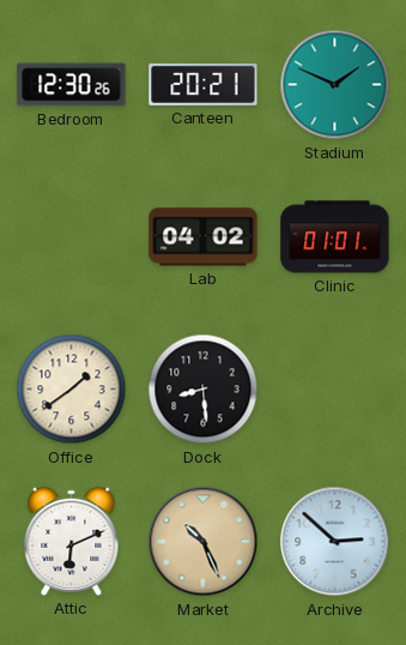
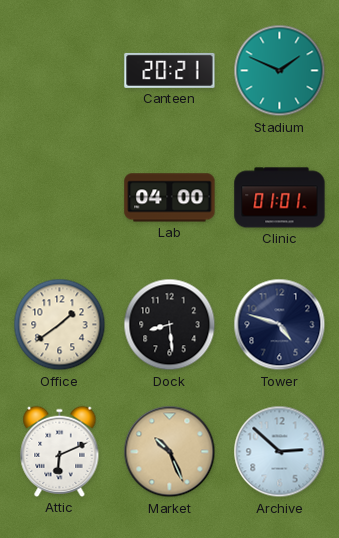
Bedroom: 12:30 -> none (72, 85)
Lab: 04:02 -> 04:00 (170, 198)
Tower: none -> 4:48 (280, 325)
